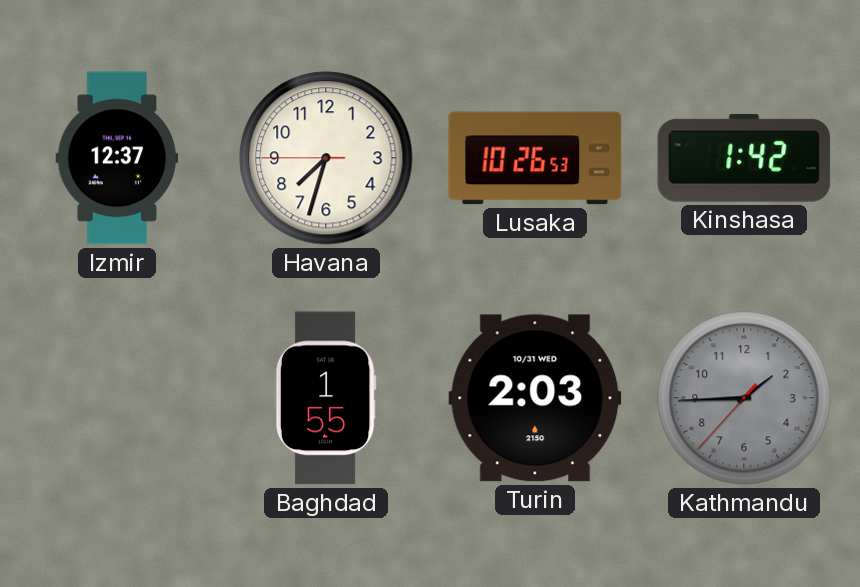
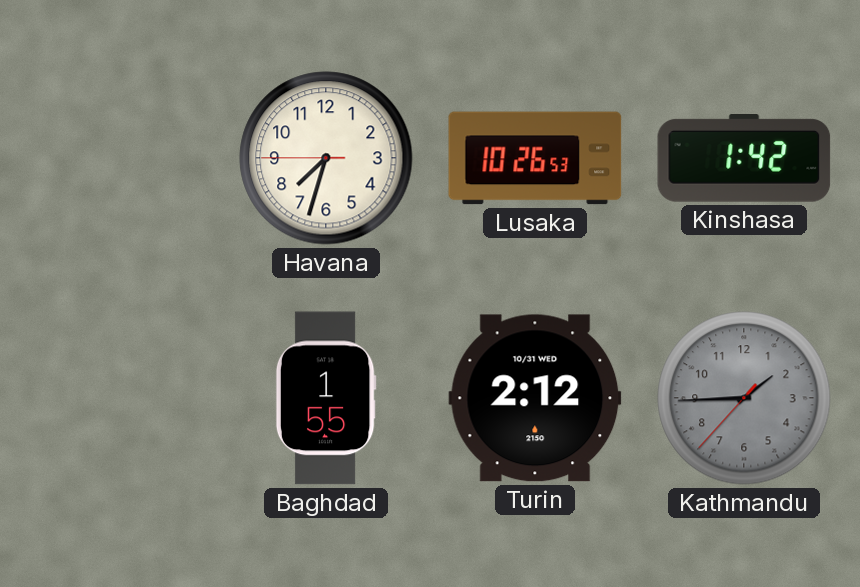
Izmir: 12:37 -> none (117, 158)
Turin: 2:03 -> 2:12 (535, 398)
